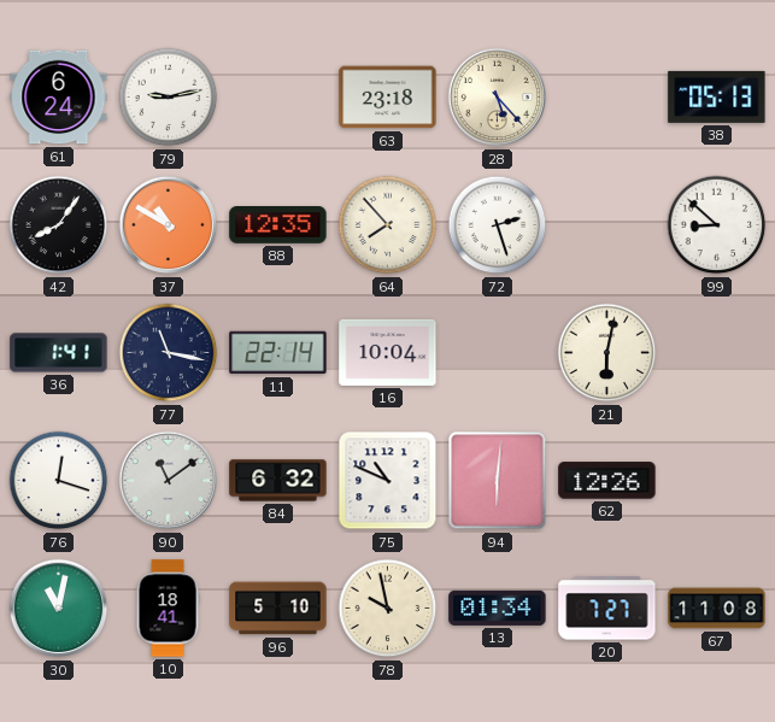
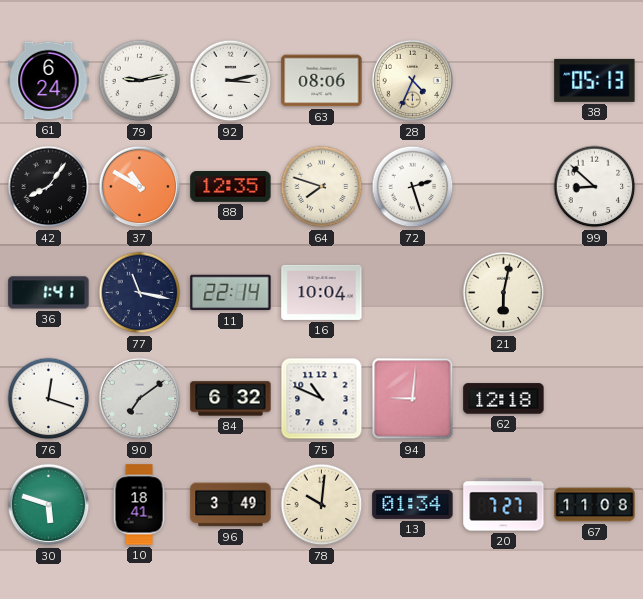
92: none -> 3:13 (231, 81)
63: 23:18 -> 08:06 (322, 81)
28: 5:23 -> 4:34 (413, 81)
64: 7:53 -> 7:48 (322, 187)
90: 11:09 -> 7:09 (140, 399)
94: 6:01 -> 9:01 (413, 399)
62: 12:26 -> 12:18 (504, 399)
30: 11:02 -> 5:48 (49, 505)
96: 5:10 -> 3:49 (231, 505)
78: 9:58 -> 10:01 (322, 505)
